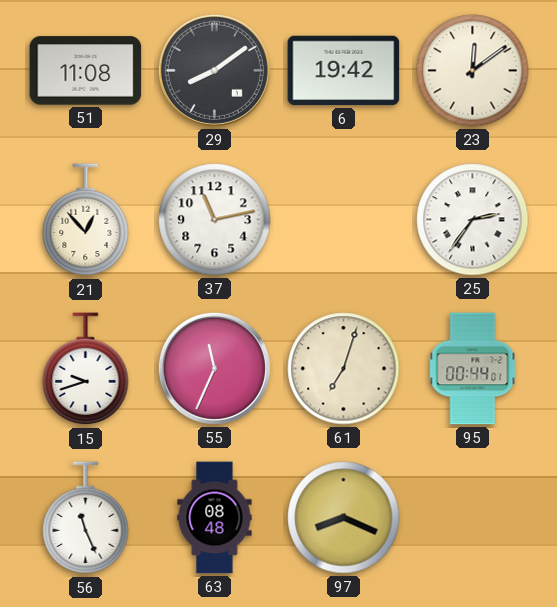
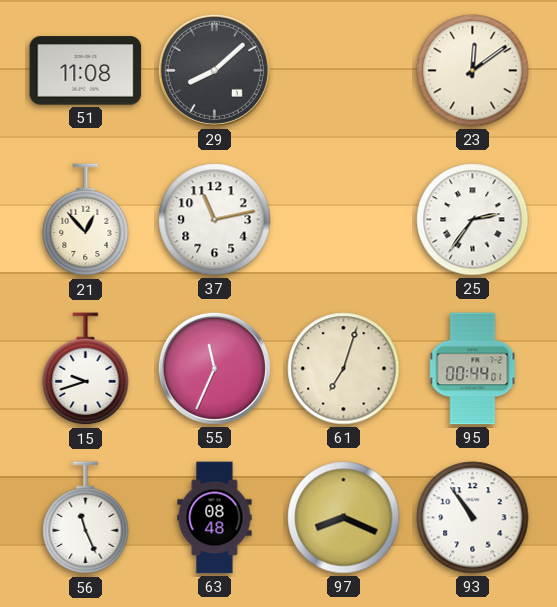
29: 8:09 -> 8:08 (214, 70)
6: 19:42 -> none (344, 71)
93: none -> 10:54 (473, 518)
